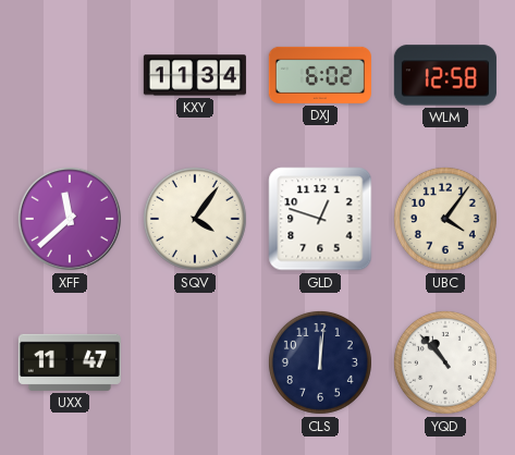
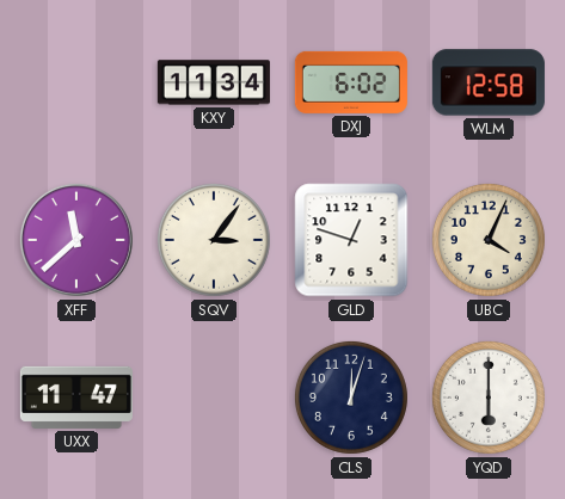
SQV: 4:06 -> 3:06 (214, 240)
UBC: 4:06 -> 4:04 (489, 240)
CLS: 12:01 -> 12:03 (351, 398)
YQD: 10:53 -> 6:00 (489, 398)
